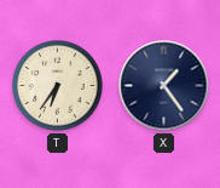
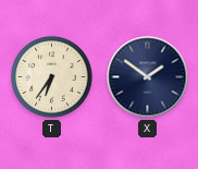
X: 1:24 -> 1:51 (148, 77)
